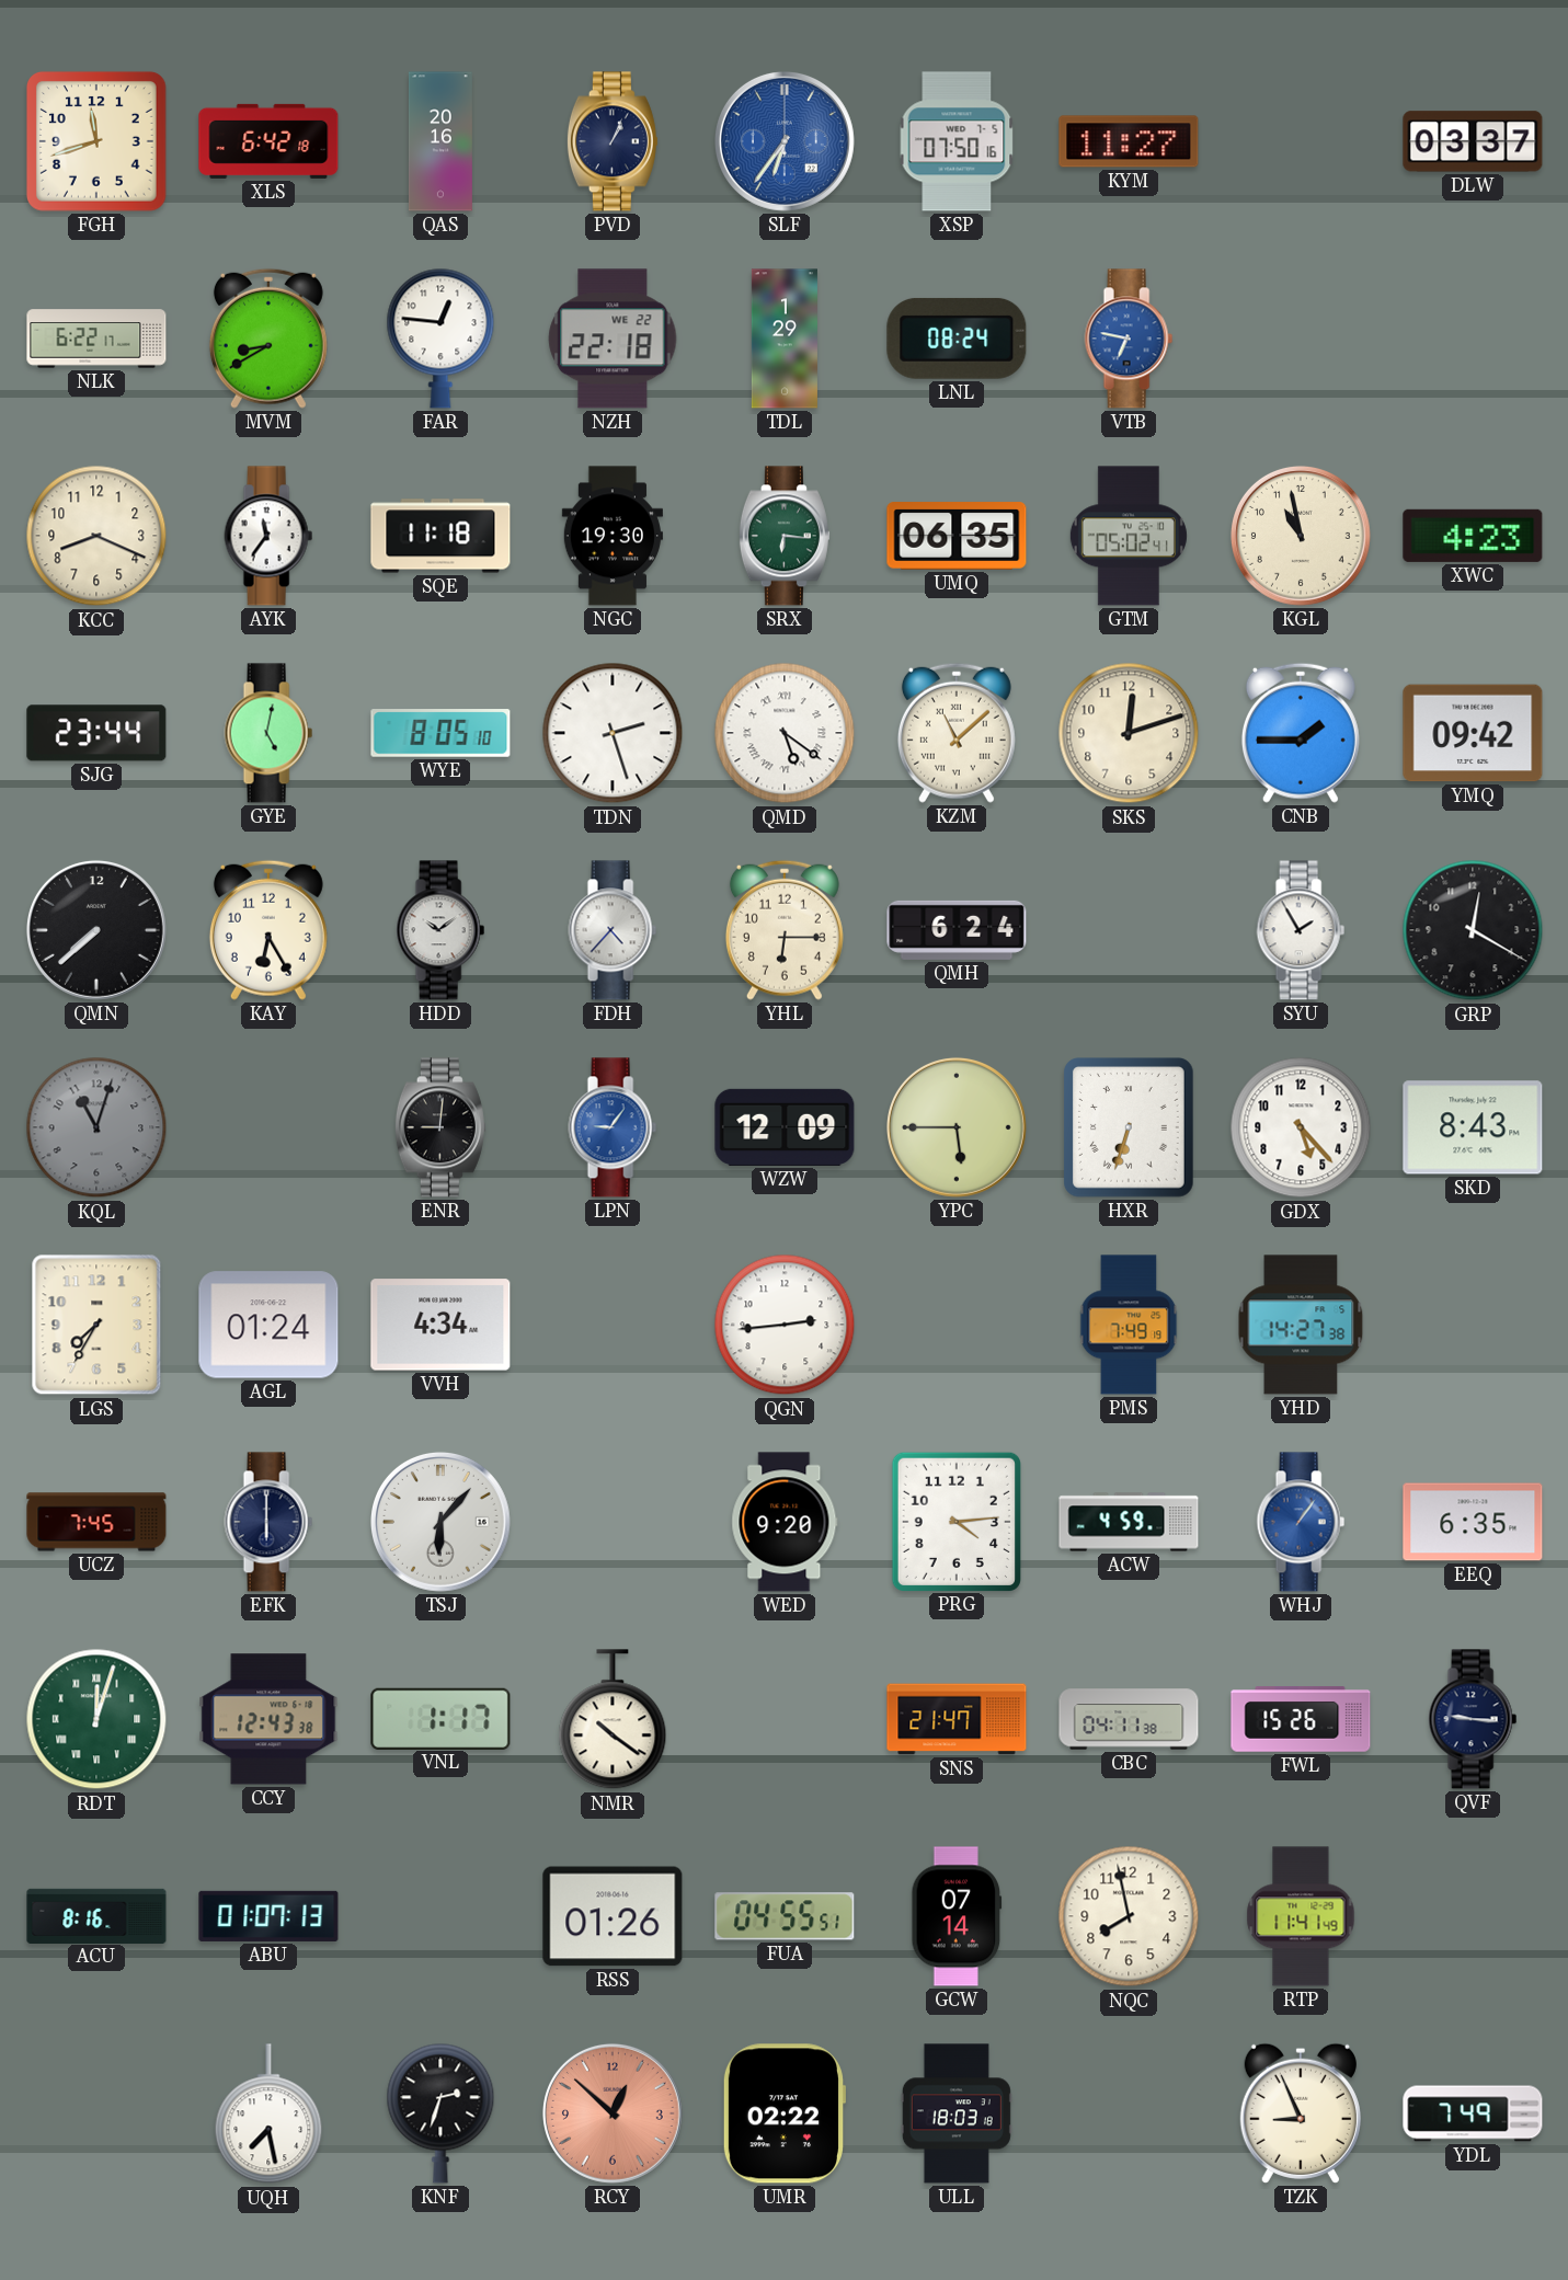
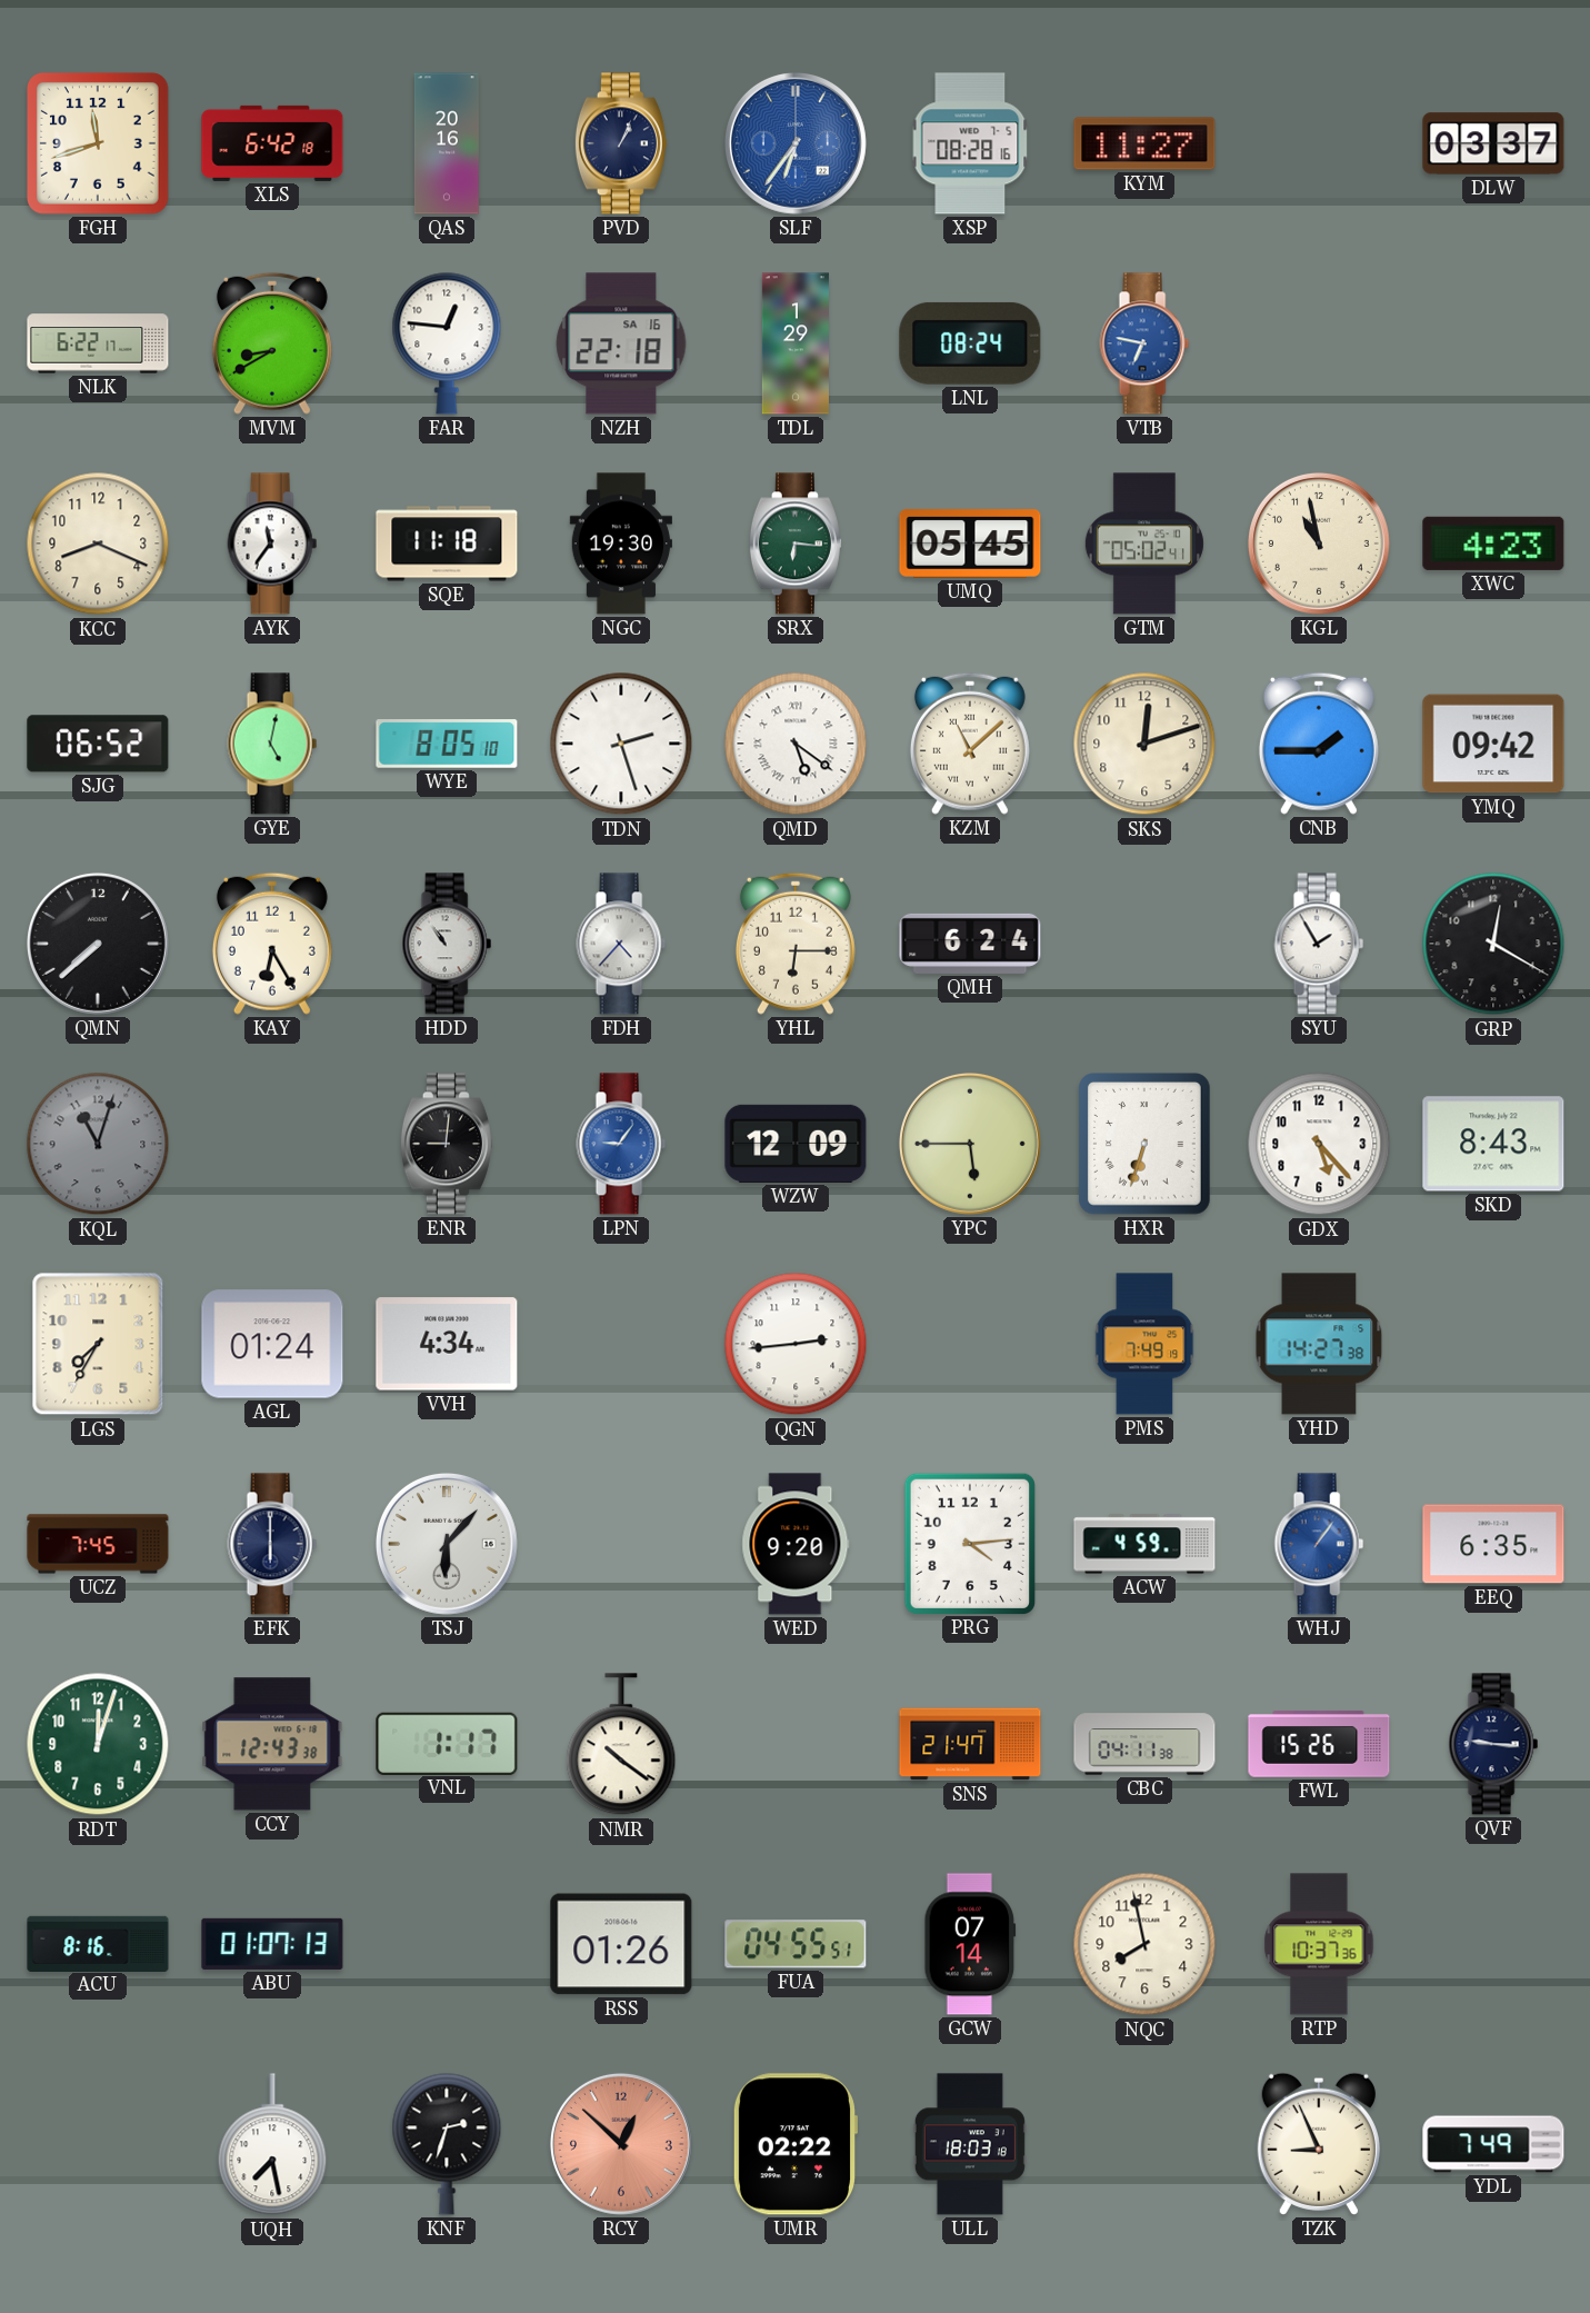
XSP: 07:50 -> 08:28 (970, 143)
NZH date: WE 22 -> SA 16 (621, 343)
UMQ: 06:35 -> 05:45 (970, 544)
SJG: 23:44 -> 06:52 (98, 744)
HDD: 10:09 -> 10:54 (447, 944)
RDT numerals: Roman -> Arabic (98, 1744)
RTP: 11:41 -> 10:37 (1319, 1944)
